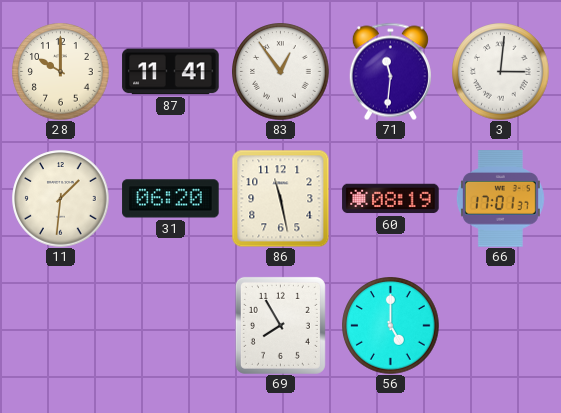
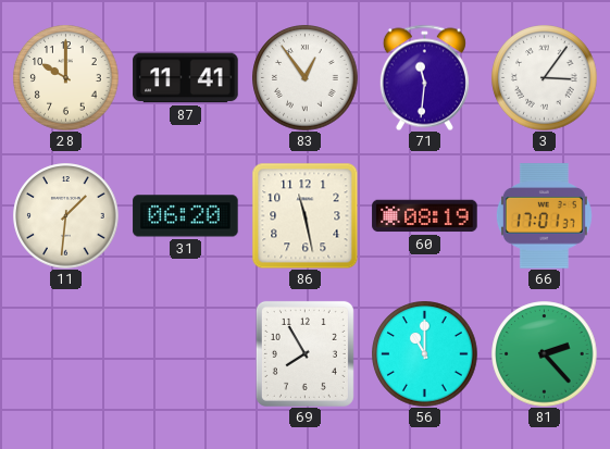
3: 3:01 -> 3:06 (545, 78)
56: 5:00 -> 11:00 (425, 354)
81: none -> 2:23 (545, 354)
